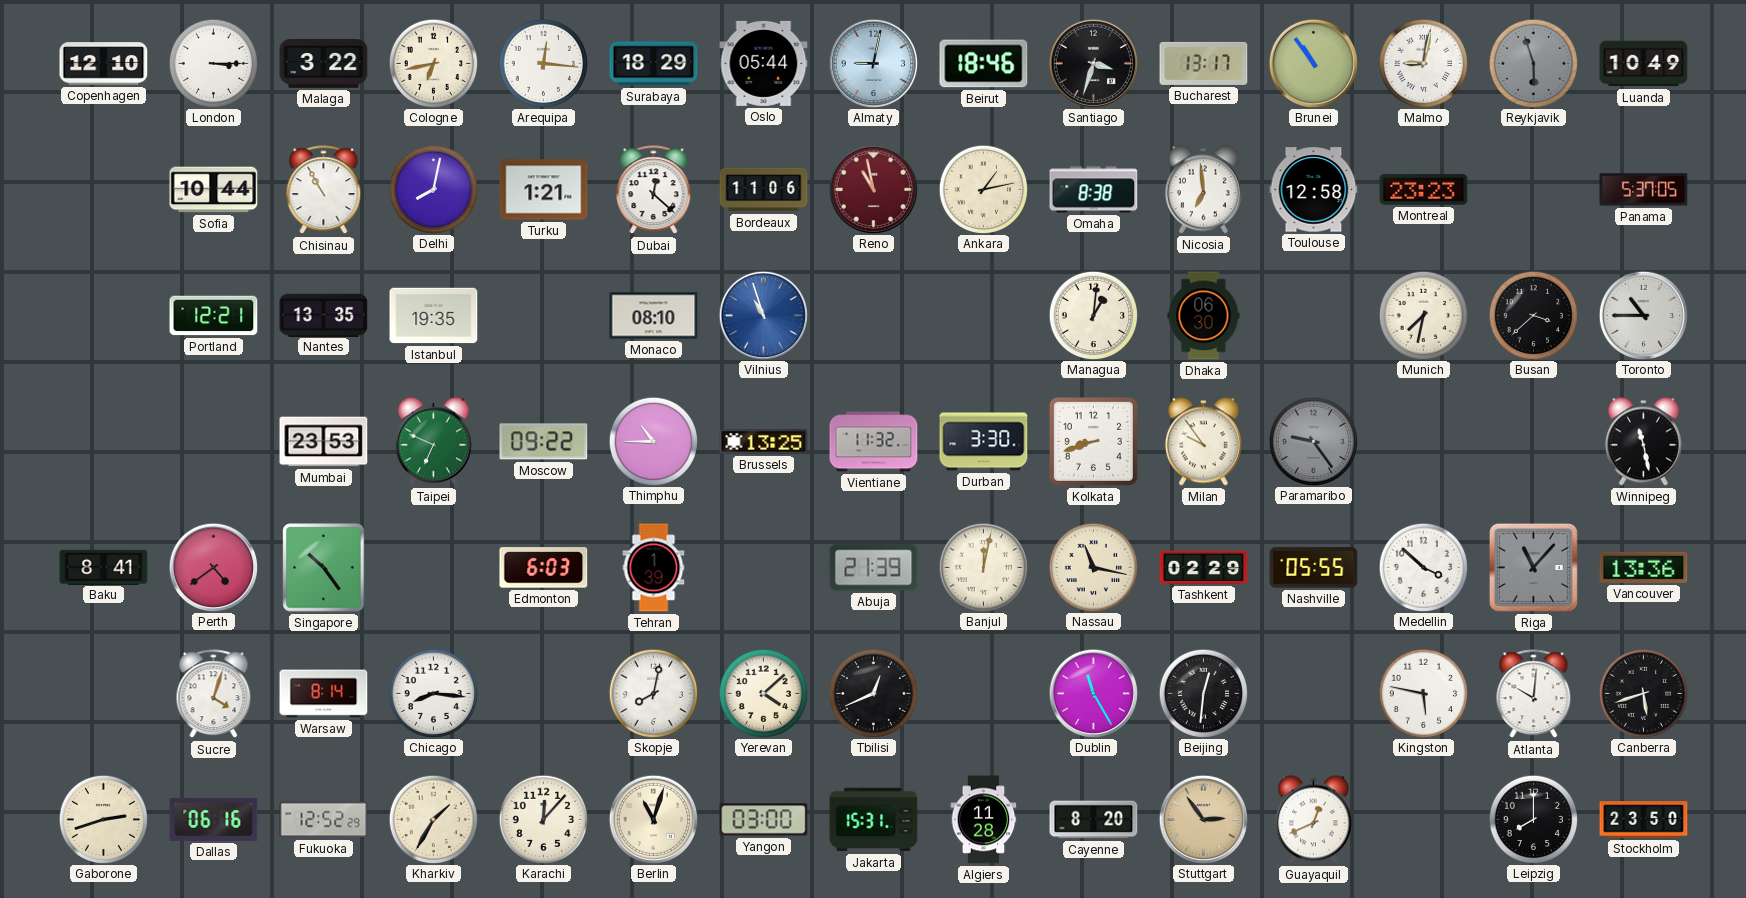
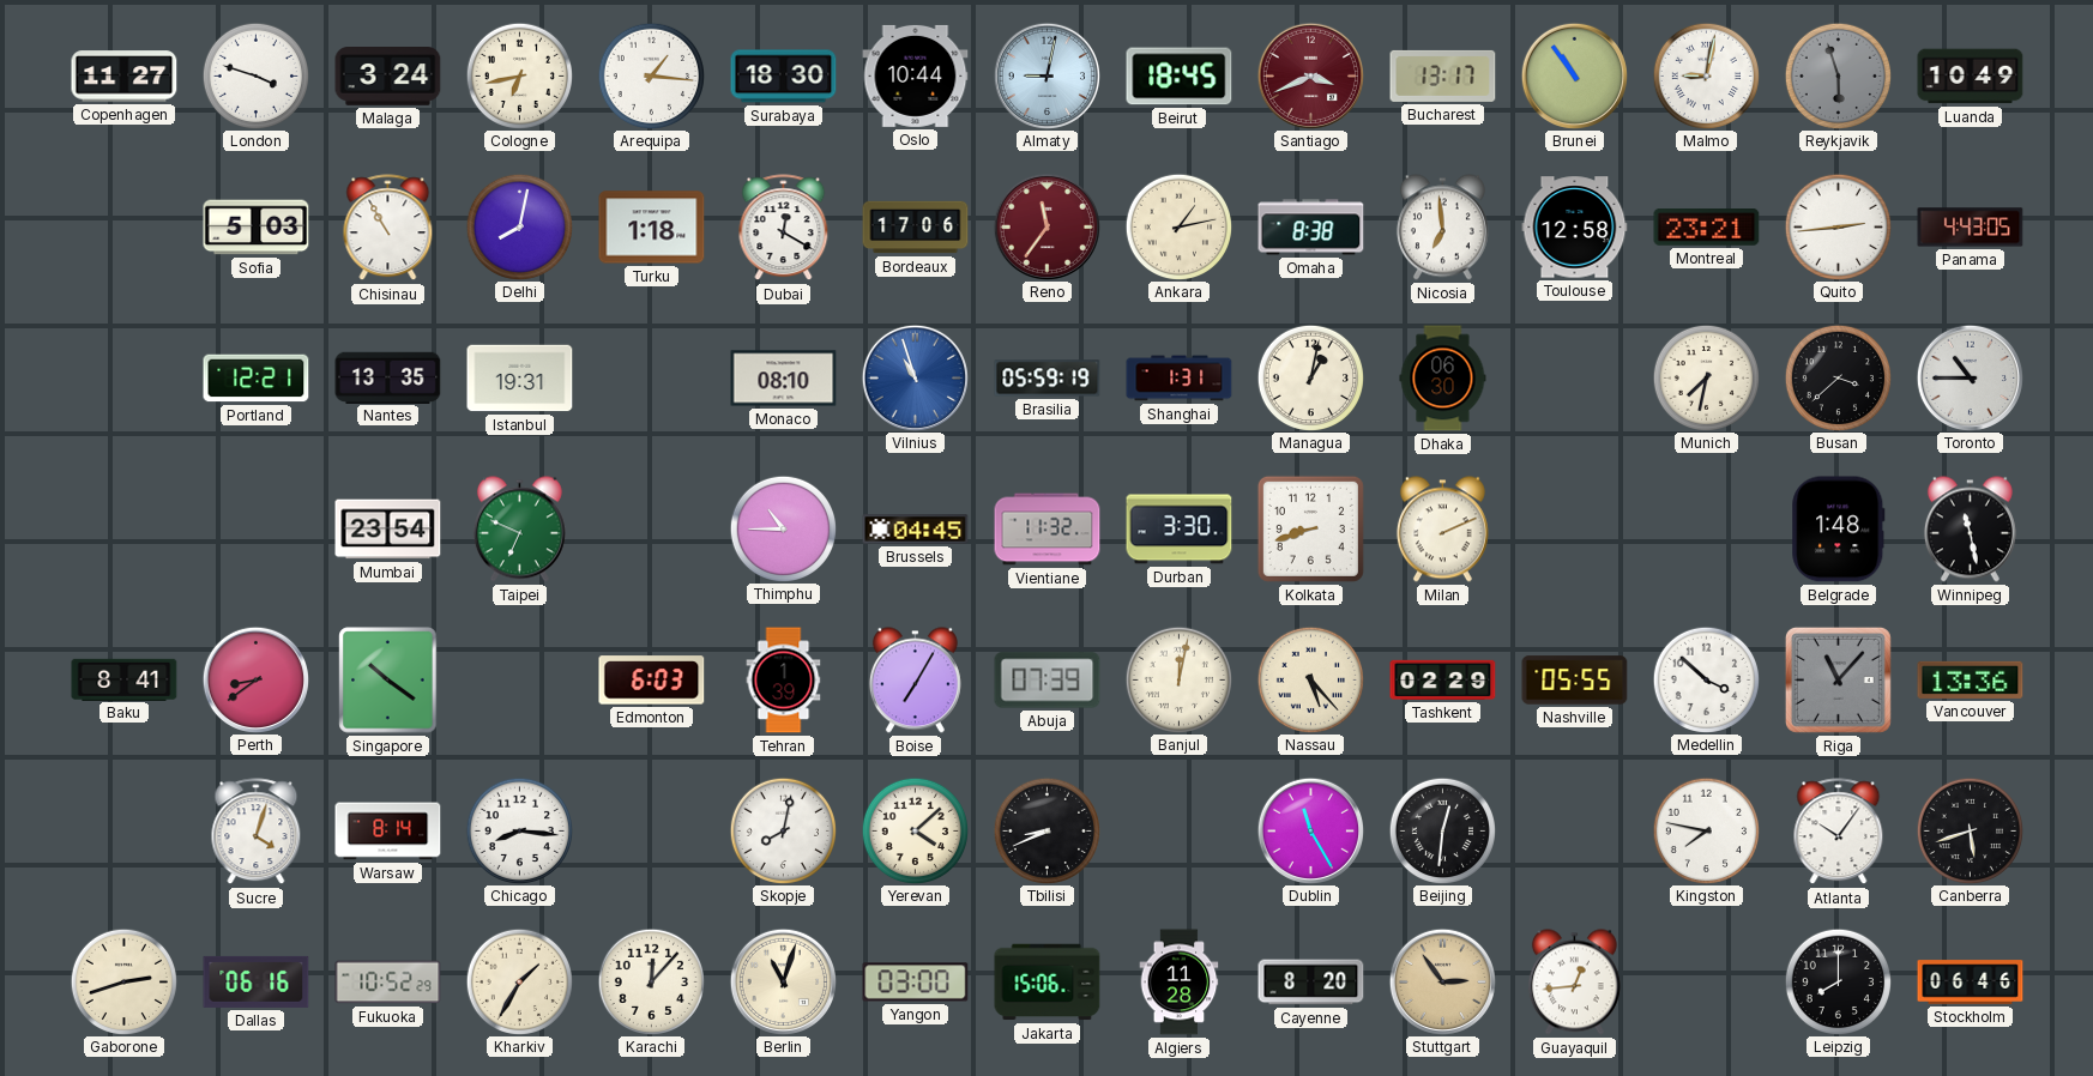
Copenhagen: 12:10 -> 11:27 (125, 77)
London: 3:15 -> 3:48 (255, 75)
Malaga: 3:22 -> 3:24 (388, 77)
Arequipa: 12:16 -> 1:16 (651, 75)
Surabaya: 18:29 -> 18:30 (784, 77)
Oslo: 05:44 -> 10:44 (916, 75)
Beirut: 18:46 -> 18:45 (1180, 77)
Santiago: 3:33 -> 3:41 (1310, 75)
Santiago dial: black -> burgundy (1310, 75)
Sofia: 10:44 -> 5:03 (257, 228)
Turku: 1:21 -> 1:18 (652, 228)
Dubai: 12:22 -> 12:20 (784, 228)
Bordeaux: 11:06 -> 17:06 (916, 228)
Reno: 10:58 -> 11:36 (1046, 226)
Montreal: 23:23 -> 23:21 (1707, 228)
Quito: none -> 2:44 (1838, 226)
Panama: 5:37 -> 4:43 (1971, 228)
Istanbul: 19:35 -> 19:31 (520, 379)
Brasilia: none -> 05:59 (1048, 379)
Shanghai: none -> 1:31 (1180, 379)
Managua: 1:01 -> 1:02 (1310, 377)
Mumbai: 23:53 -> 23:54 (388, 530)
Moscow: 09:22 -> none (544, 442)
Brussels: 13:25 -> 04:45 (916, 530)
Milan: 9:54 -> 2:11 (1442, 530)
Paramaribo: 9:24 -> none (1313, 441)
Belgrade: none -> 1:48 (1839, 530)
Perth: 4:39 -> 8:39 (255, 679)
Singapore: 10:24 -> 10:21 (388, 681)
Boise: none -> 7:05 (915, 681)
Abuja: 21:39 -> 07:39 (1048, 681)
Nassau: 11:17 -> 5:23 (1310, 679)
Tbilisi: 12:41 -> 8:41 (1046, 830)
Kingston: 5:47 -> 7:47 (1706, 830)
Atlanta: 10:01 -> 10:06 (1839, 832)
Fukuoka: 12:52 -> 10:52 (388, 983)
Jakarta: 15:31 -> 15:06 (1048, 983)
Guayaquil: 12:41 -> 12:44 (1574, 983)
Stockholm: 23:50 -> 06:46 (1971, 983)
